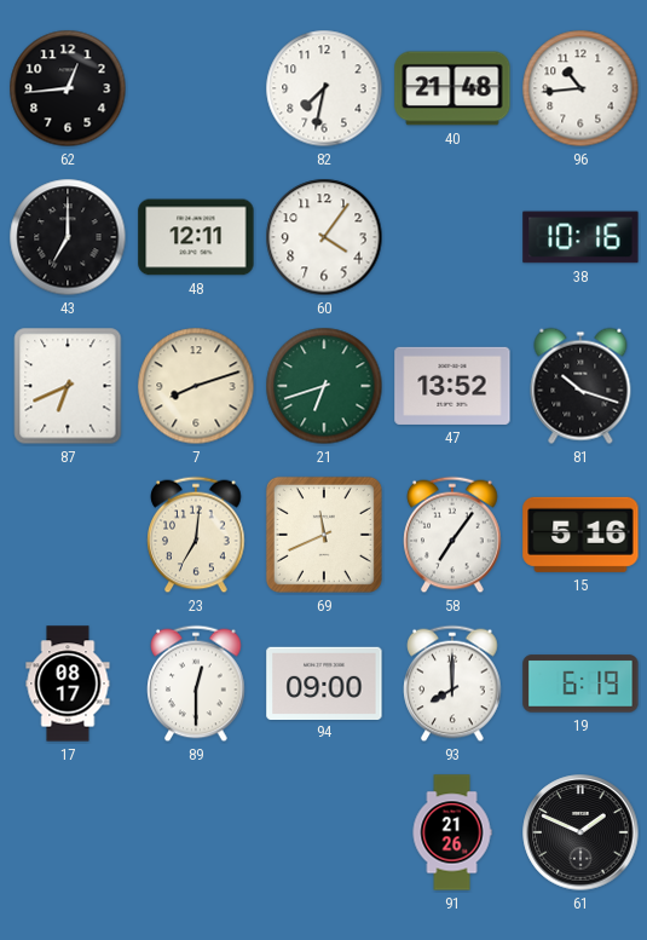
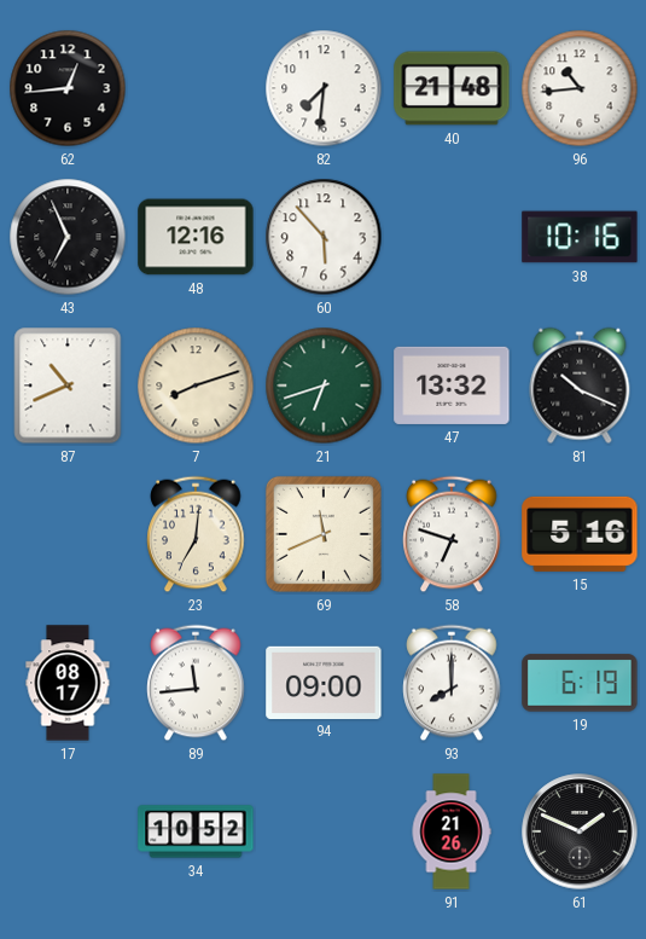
82: 7:32 -> 7:31 (324, 88)
43: 7:00 -> 6:56 (68, 237)
48: 12:11 -> 12:16 (196, 237)
60: 4:06 -> 5:53 (324, 237)
87: 6:41 -> 10:41 (68, 386)
47: 13:52 -> 13:32 (452, 386)
81: 10:18 -> 10:19 (580, 386)
58: 7:06 -> 6:48 (452, 534)
89: 12:30 -> 11:44 (196, 683)
34: none -> 10:52 (196, 831)
